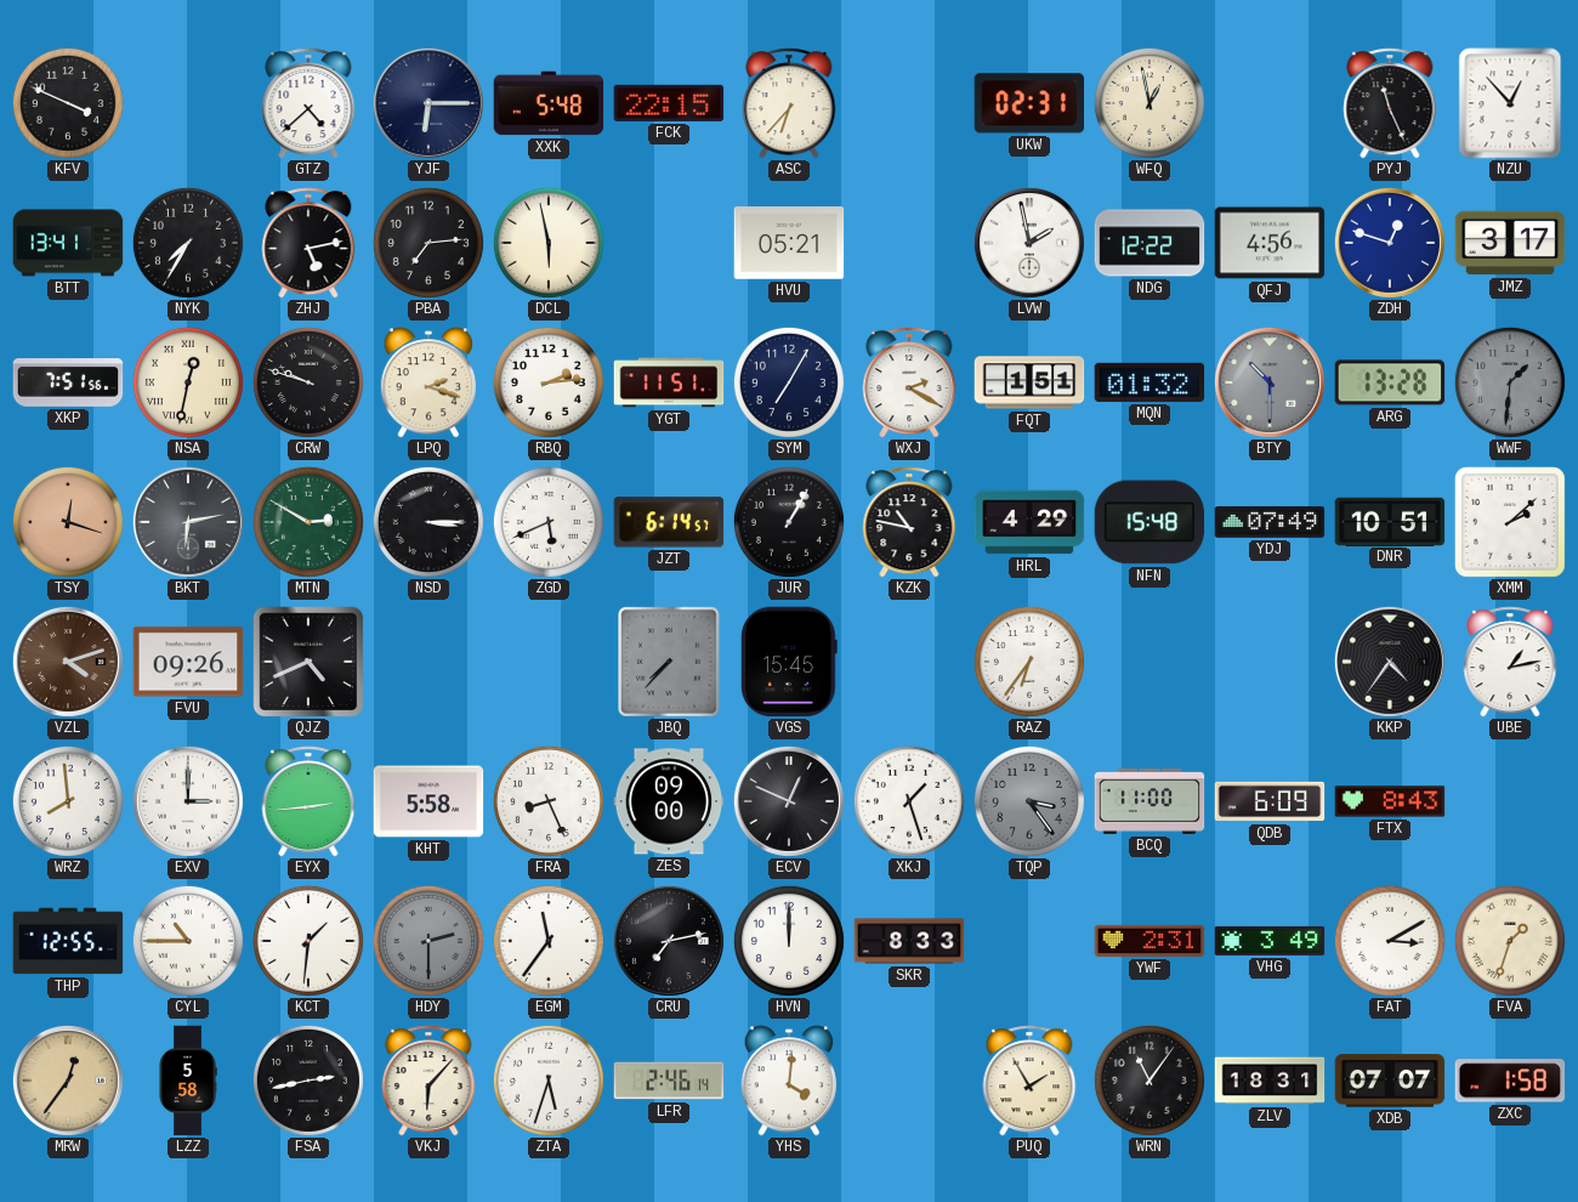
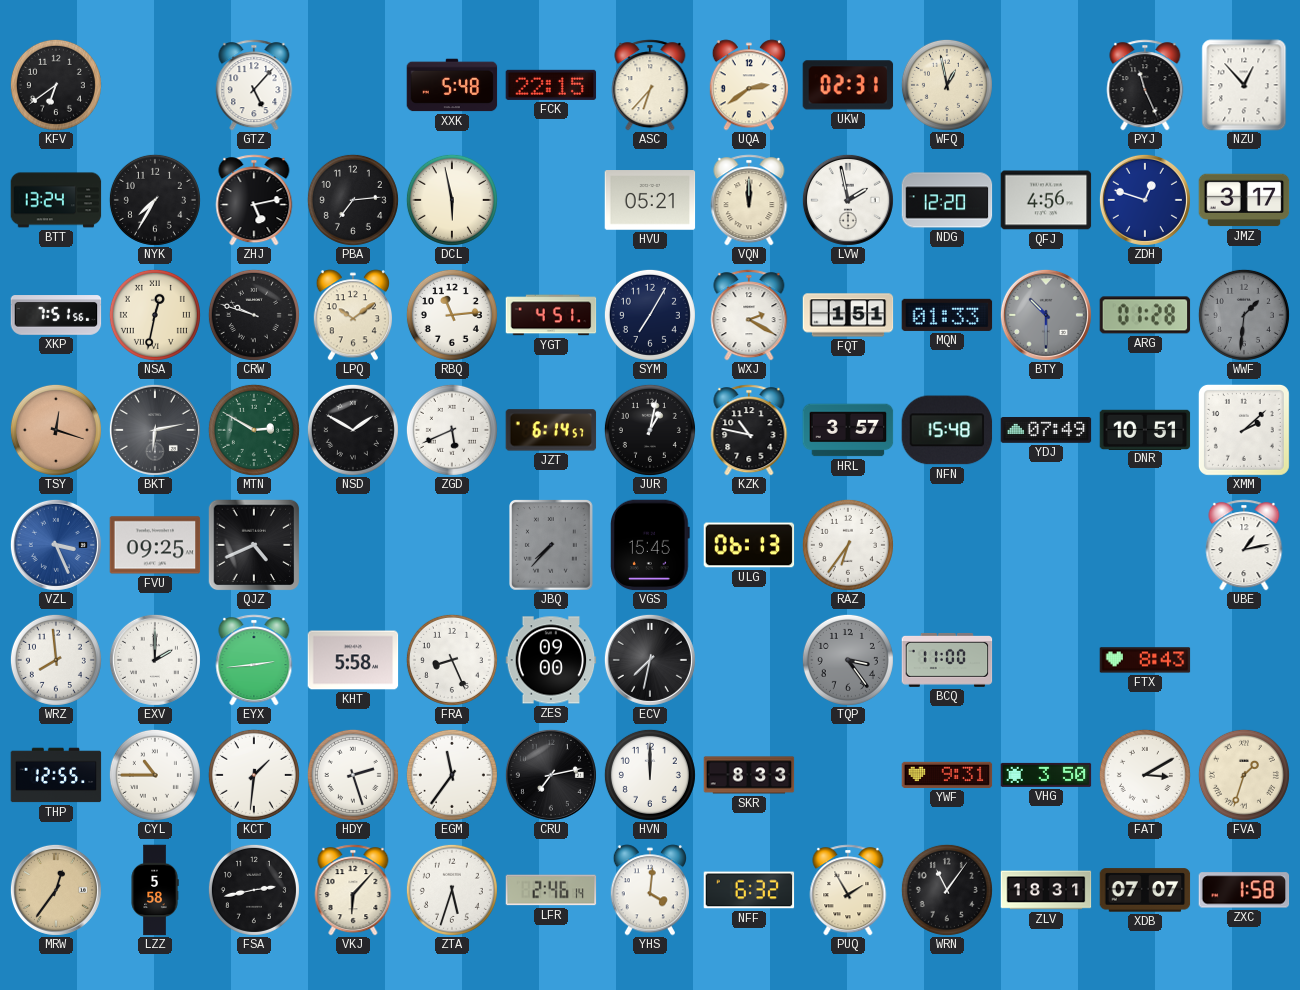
KFV: 3:49 -> 6:39 (56, 85)
GTZ: 4:38 -> 5:07 (254, 85)
YJF: 6:15 -> none (428, 103)
UQA: none -> 2:39 (748, 85)
BTT: 13:41 -> 13:24 (56, 200)
VQN: none -> 12:00 (749, 200)
NDG: 12:22 -> 12:20 (947, 200)
LPQ: 2:18 -> 10:09 (352, 315)
RBQ: 2:14 -> 11:14 (452, 315)
YGT: 11:51 -> 4:51 (551, 315)
MQN: 01:32 -> 01:33 (947, 315)
ARG: 13:28 -> 01:28 (1145, 315)
NSD: 3:15 -> 1:50 (353, 430)
JUR: 1:05 -> 1:02 (650, 430)
HRL: 4:29 -> 3:57 (848, 430)
VZL: 4:12 -> 3:26 (56, 545)
VZL dial: brown -> blue (56, 545)
FVU: 09:26 -> 09:25 (155, 545)
ULG: none -> 06:13 (749, 545)
KKP: 4:36 -> none (1390, 662)
EXV: 3:00 -> 2:00 (155, 660)
ECV: 12:49 -> 7:32 (650, 660)
XKJ: 1:27 -> none (909, 801)
QDB: 6:09 -> none (1270, 801)
HDY: 2:30 -> 2:27 (353, 775)
HDY dial: grey -> white (353, 775)
YWF: 2:31 -> 9:31 (947, 775)
VHG: 3:49 -> 3:50 (1046, 775)
NFF: none -> 6:32 (749, 890)
